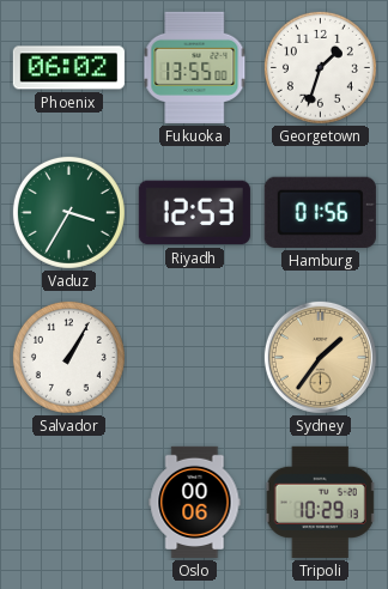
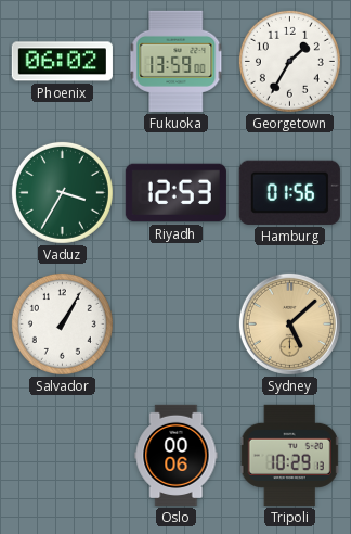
Fukuoka: 13:55 -> 13:59 (177, 61)
Georgetown: 1:33 -> 1:35 (289, 61)
Sydney: 1:36 -> 5:08 (289, 323)
